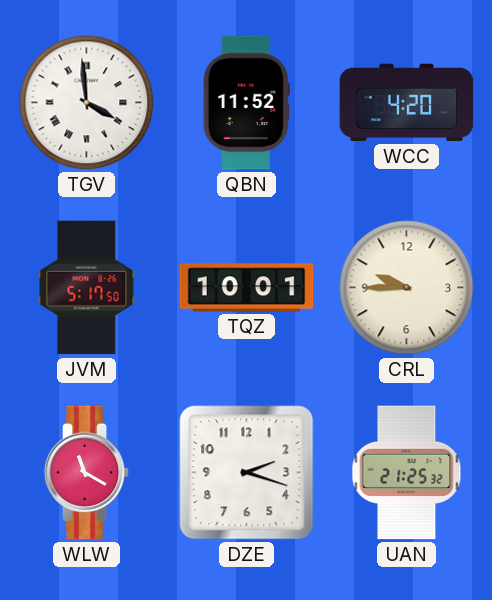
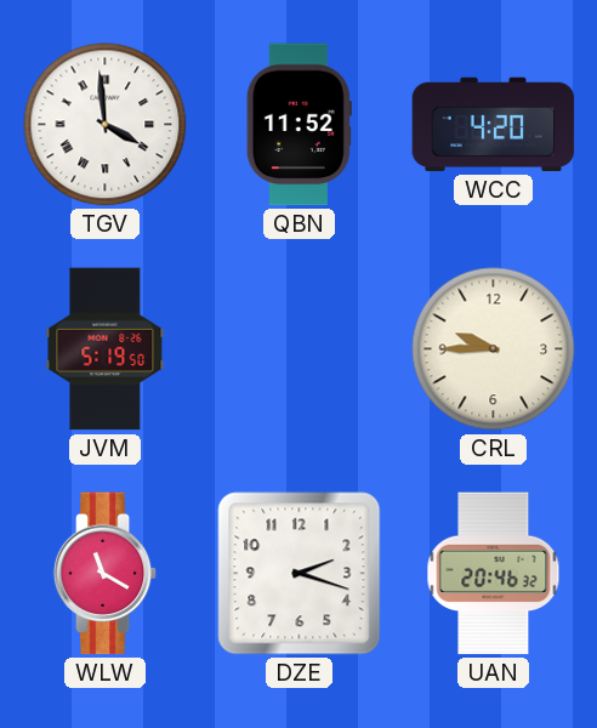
JVM: 5:17 -> 5:19 (106, 349)
TQZ: 10:01 -> none (247, 288)
UAN: 21:25 -> 20:46 (494, 574)
